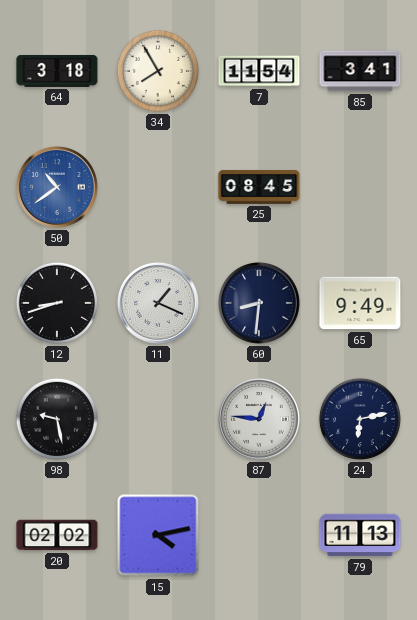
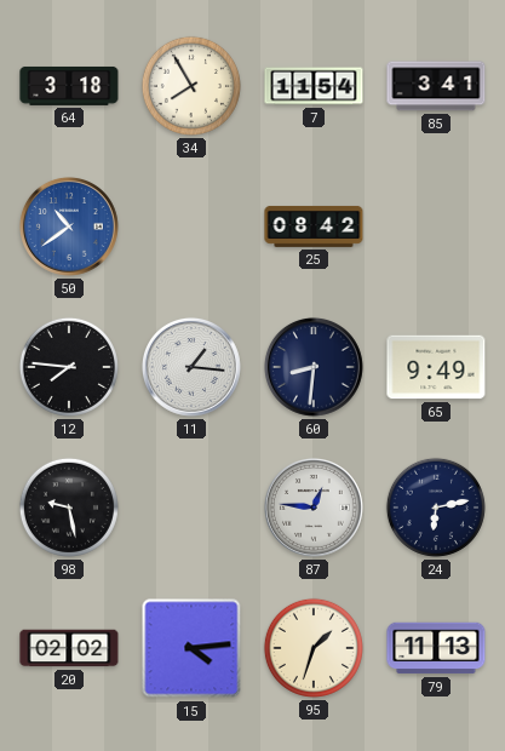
25: 08:45 -> 08:42 (314, 227)
12: 8:42 -> 7:46 (69, 367)
11: 1:19 -> 1:16 (191, 367)
15: 4:13 -> 4:14 (191, 648)
95: none -> 1:33 (314, 648)
